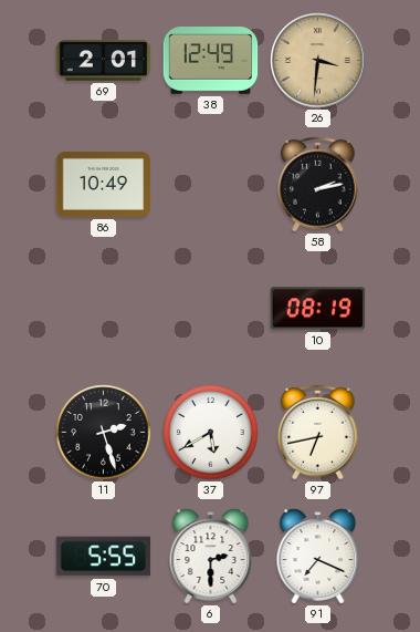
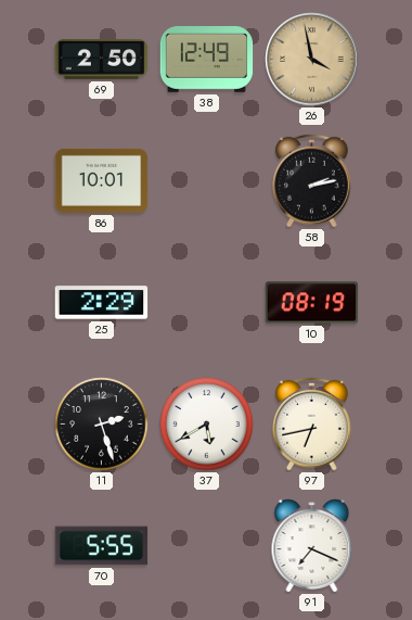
69: 2:01 -> 2:50 (102, 60)
26: 3:31 -> 3:58 (312, 60)
86: 10:49 -> 10:01 (102, 180)
25: none -> 2:29 (102, 303)
6: 2:30 -> none (211, 557)
